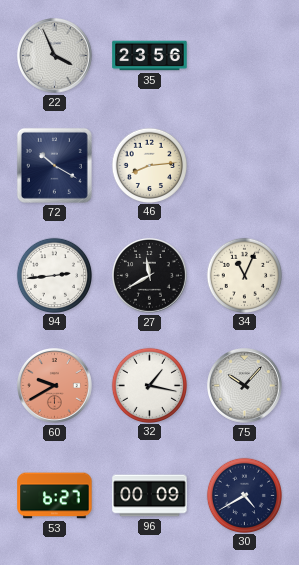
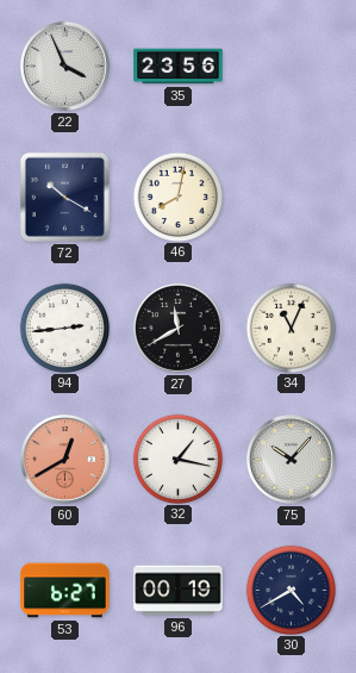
46: 8:14 -> 8:02 (177, 197)
60: 9:40 -> 12:40 (65, 460)
96: 00:09 -> 00:19 (179, 591)
